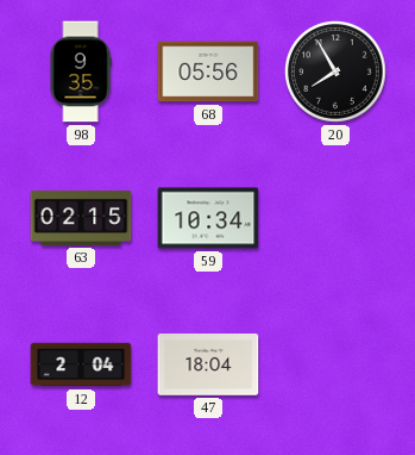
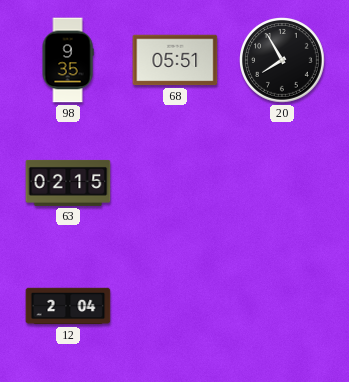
68: 05:56 -> 05:51 (175, 60)
59: 10:34 -> none (208, 218)
47: 18:04 -> none (208, 364)
